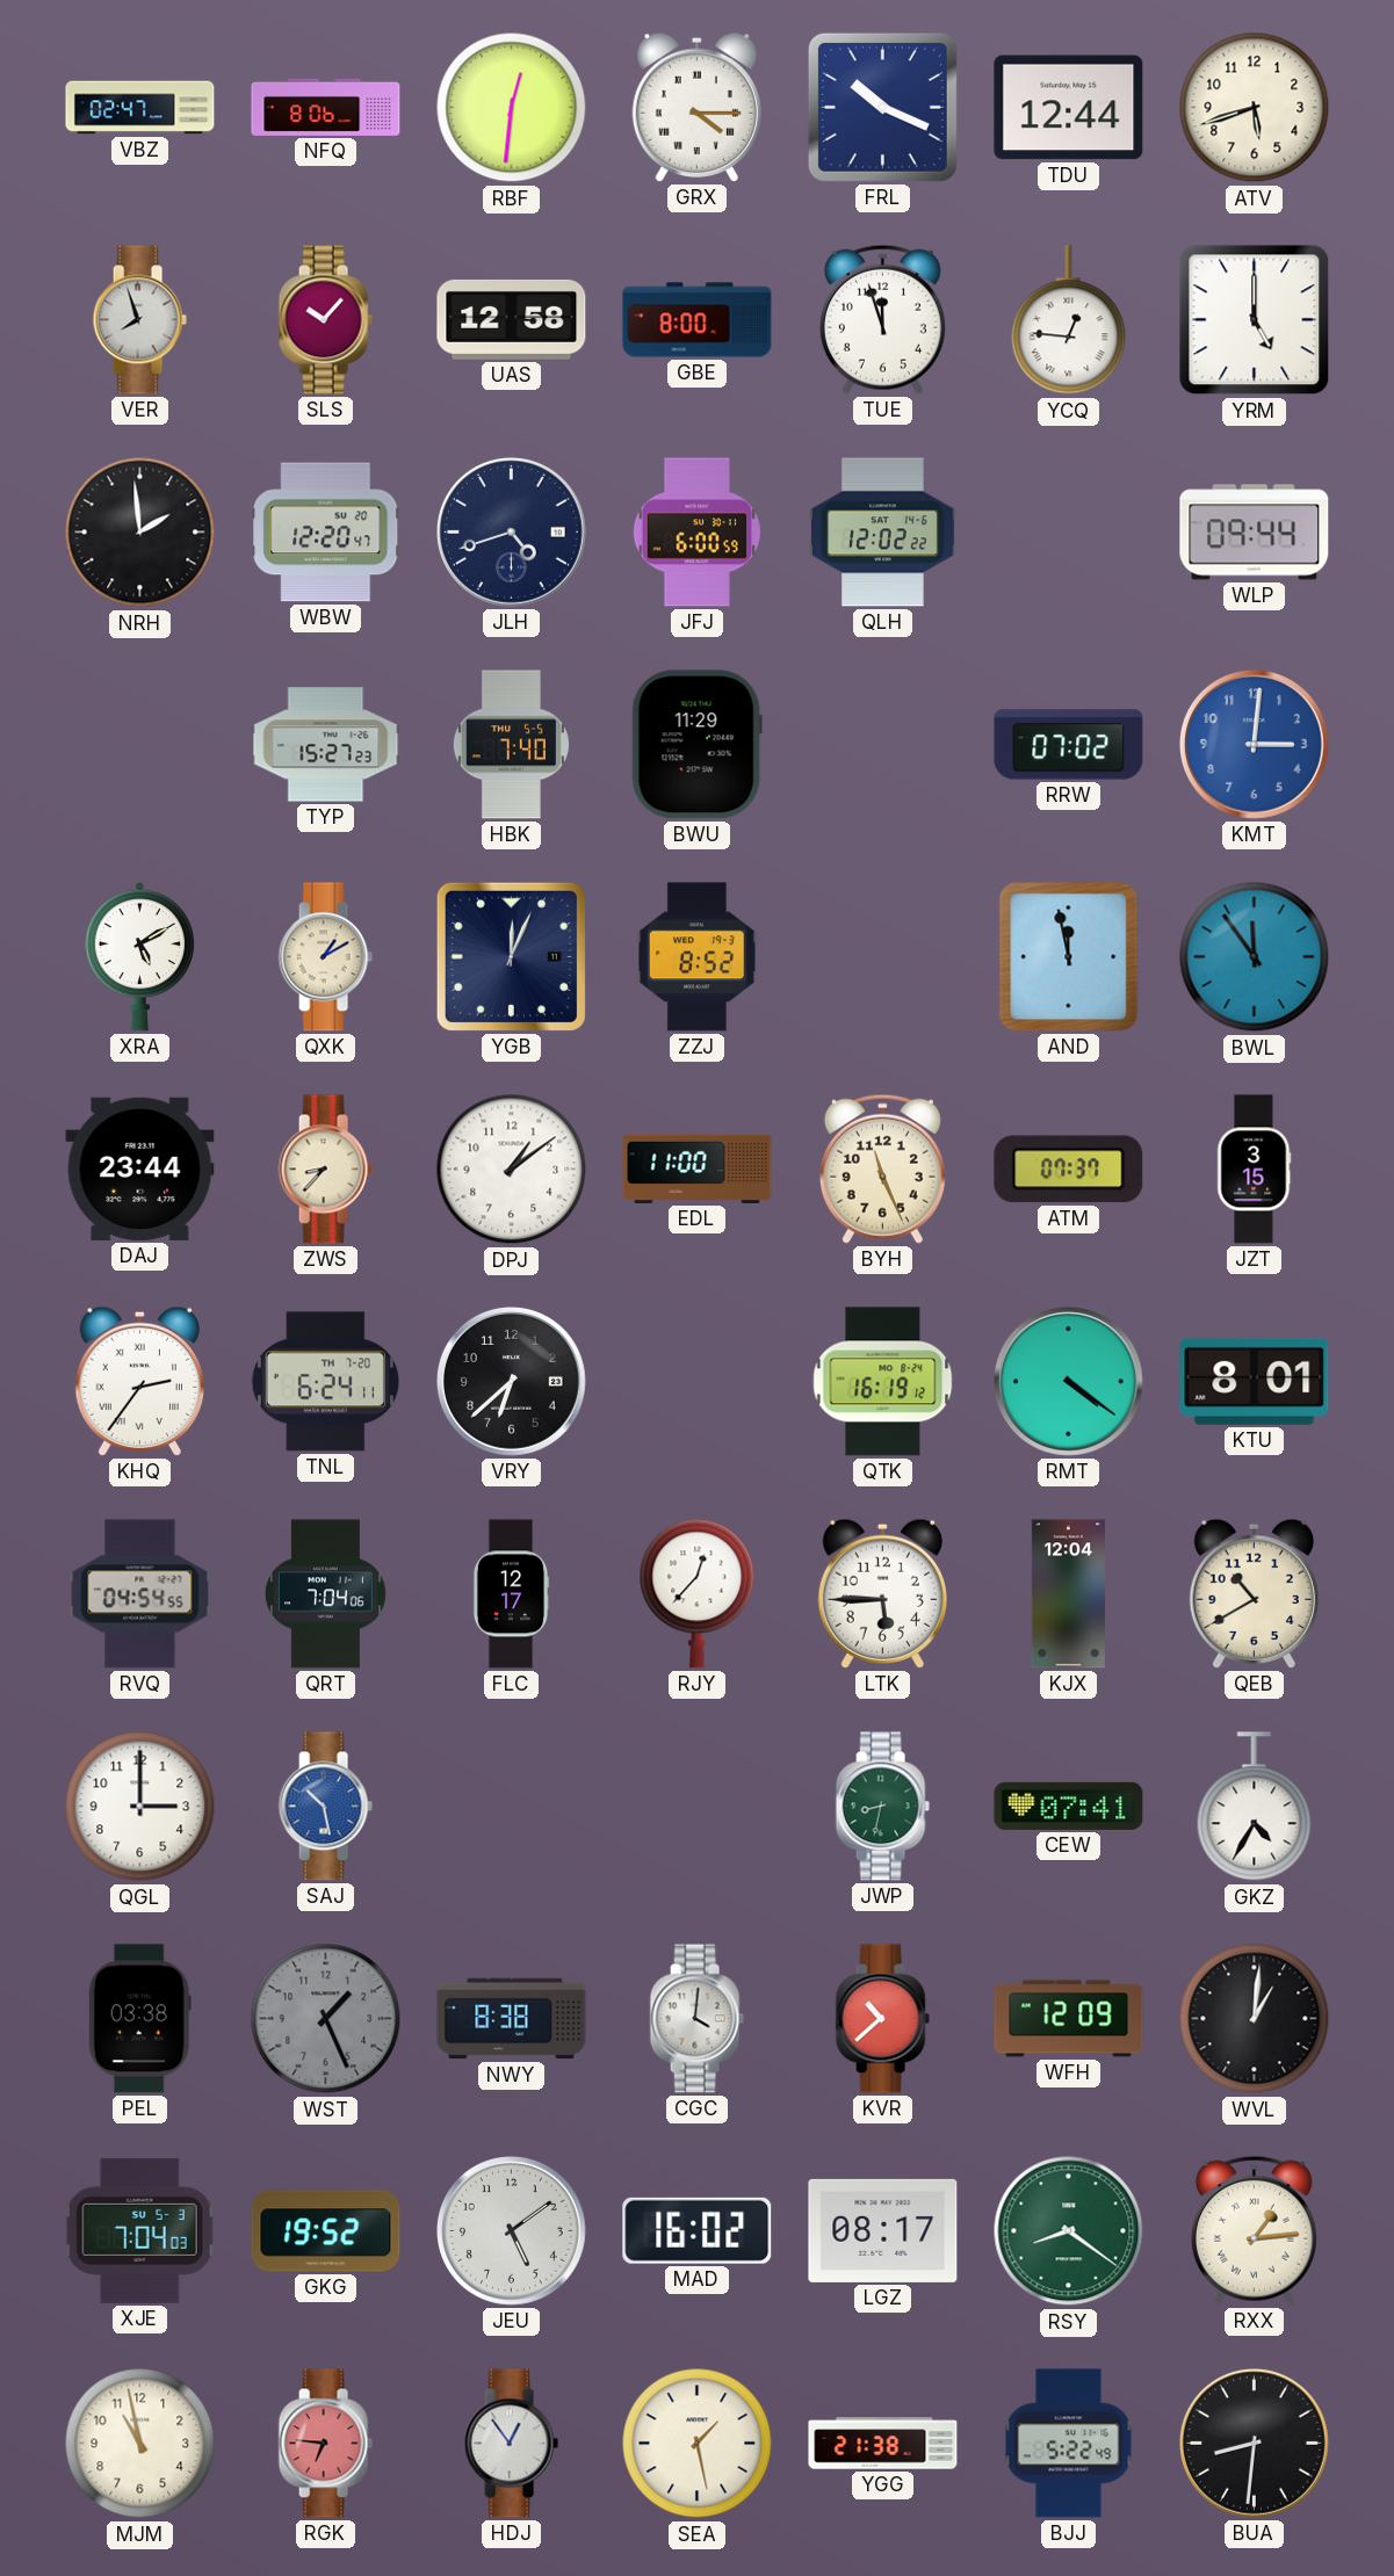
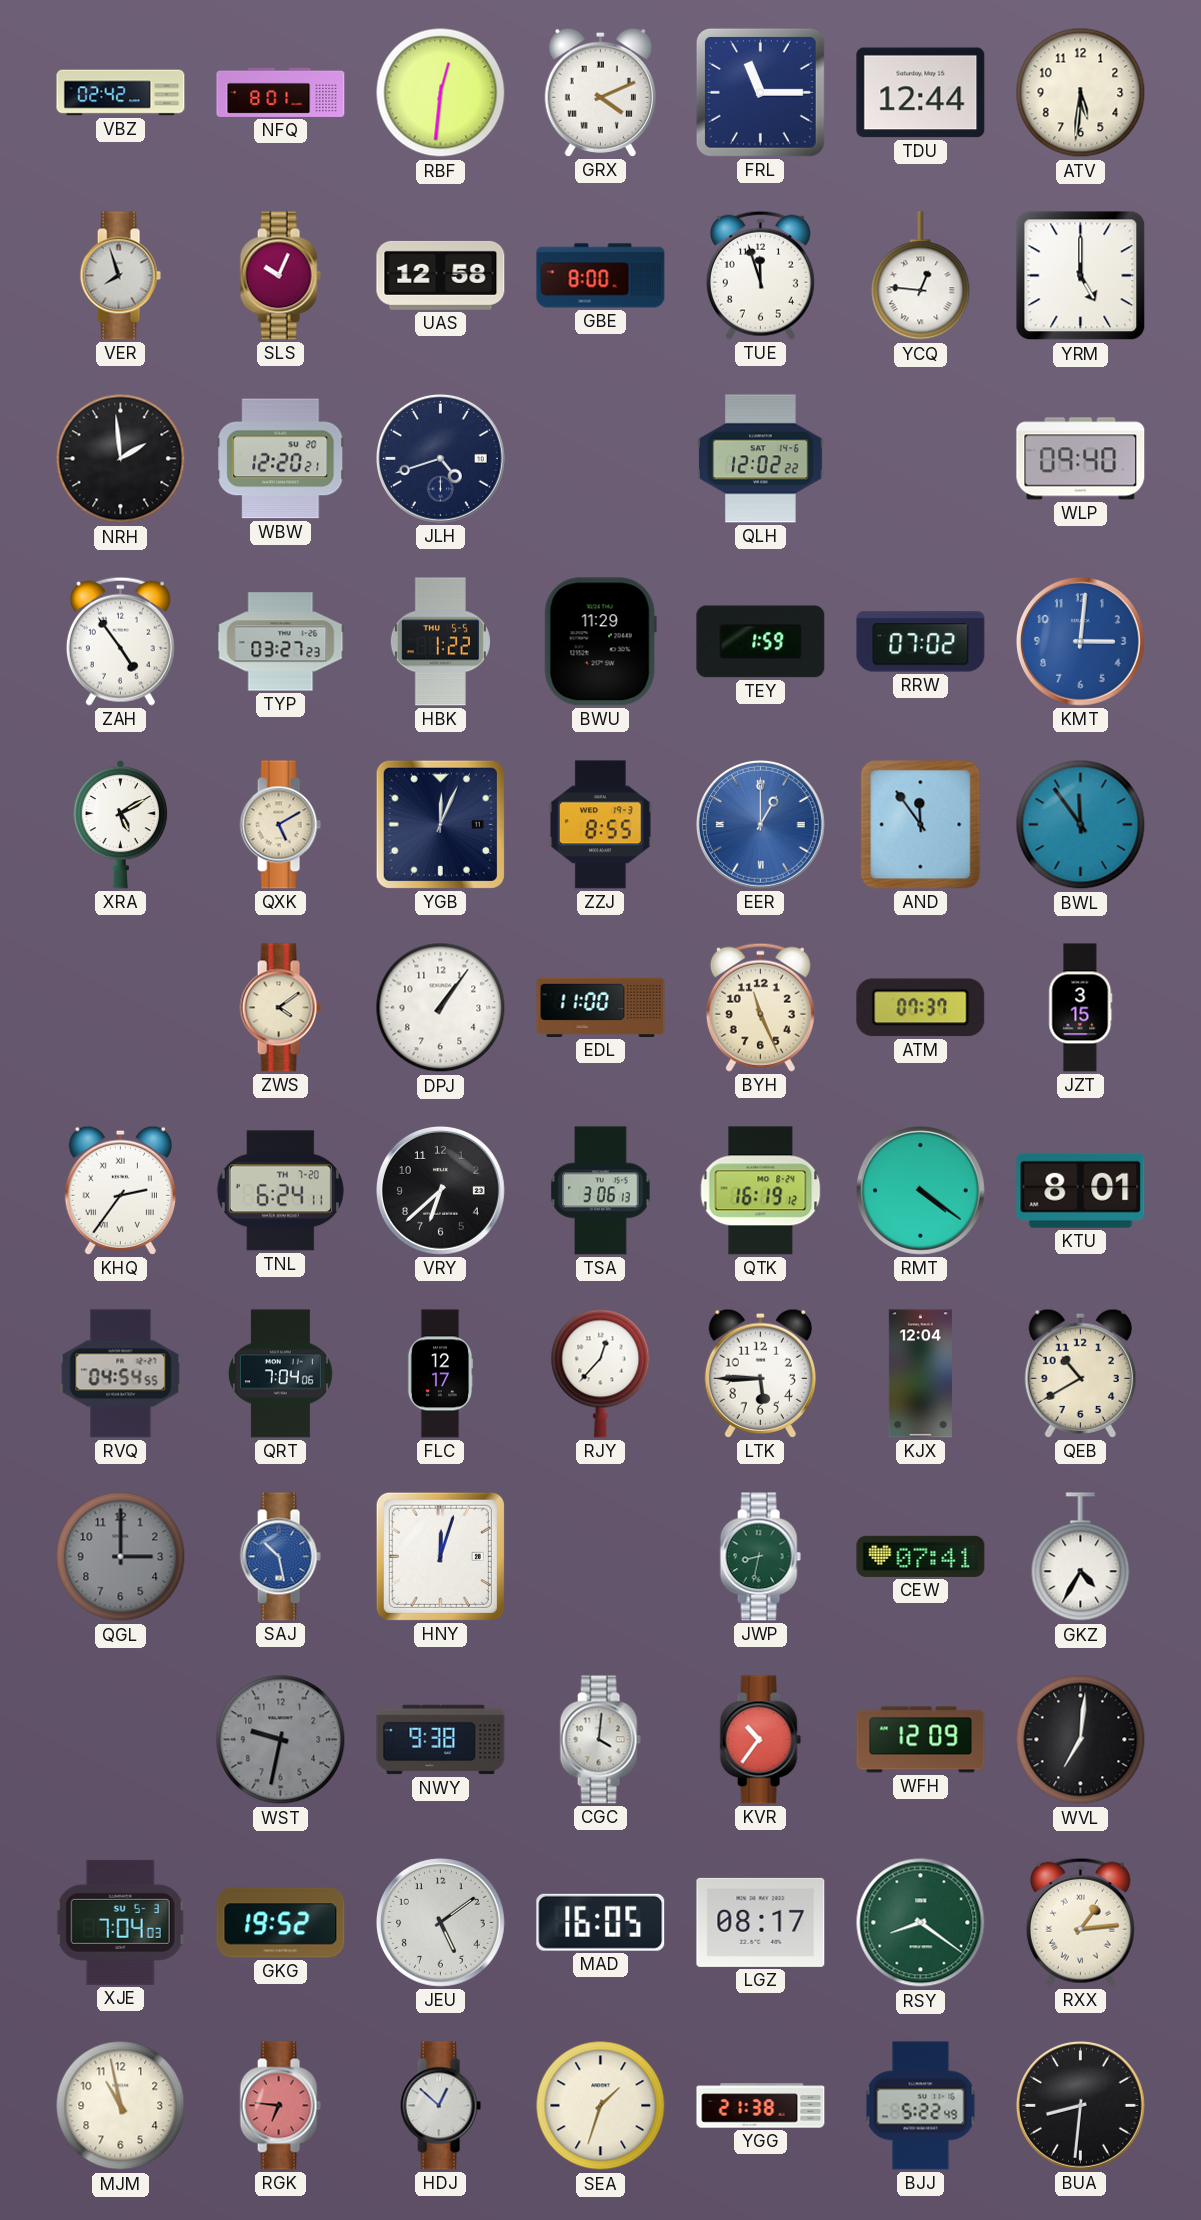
VBZ: 02:47 -> 02:42 (121, 93)
NFQ: 8:06 -> 8:01 (281, 92)
GRX: 4:15 -> 4:11 (600, 92)
FRL: 10:19 -> 11:15 (760, 92)
ATV: 5:42 -> 5:31 (1081, 93)
SLS: 10:07 -> 10:04 (280, 276)
WBW: 12:20:47 -> 12:20:21 (281, 459)
JFJ: 6:00 -> none (698, 533)
WLP: 09:44 -> 09:40 (1081, 459)
ZAH: none -> 4:54 (120, 641)
TYP: 15:27 -> 03:27 (281, 642)
HBK: 7:40 -> 1:22 (440, 642)
TEY: none -> 1:59 (761, 642)
QXK: 1:10 -> 5:10 (280, 825)
ZZJ: 8:52 -> 8:55 (601, 825)
EER: none -> 1:00 (761, 825)
AND: 11:58 -> 11:54 (921, 825)
DAJ: 23:44 -> none (140, 1168)
ZWS: 8:37 -> 4:09 (280, 1008)
DPJ: 1:09 -> 1:06 (441, 1008)
TSA: none -> 3:06 (601, 1191)
QGL dial: white -> grey (121, 1557)
HNY: none -> 12:03 (440, 1556)
PEL: 03:38 -> none (139, 2019)
WST: 1:26 -> 9:32 (281, 1740)
NWY: 8:38 -> 9:38 (441, 1740)
KVR: 10:38 -> 10:36 (760, 1740)
WVL: 1:01 -> 7:01 (1081, 1740)
MAD: 16:02 -> 16:05 (601, 1922)
HDJ: 12:54 -> 12:52 (440, 2106)
SEA: 1:28 -> 1:33 (601, 2106)
